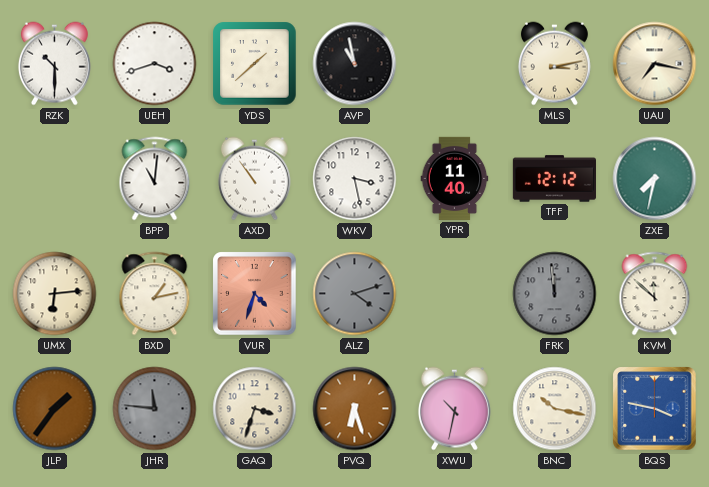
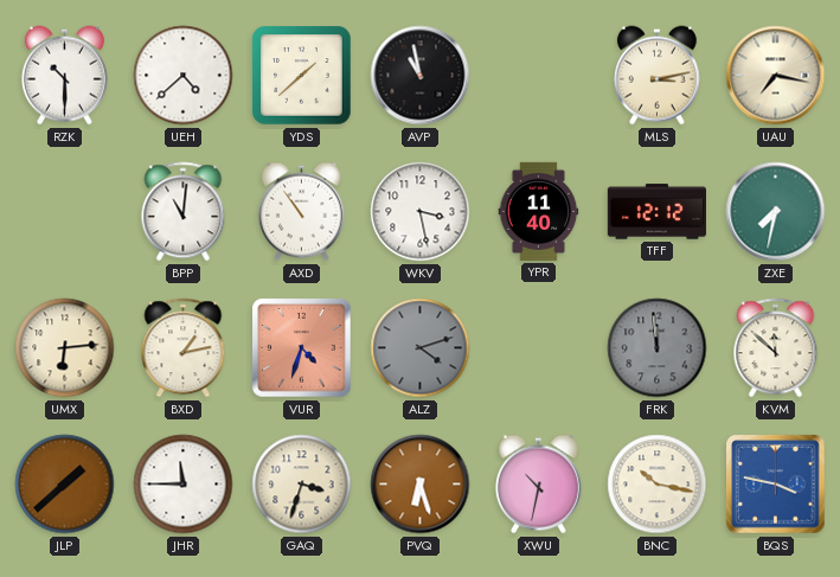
UEH: 3:42 -> 4:38 (184, 76)
JLP: 1:36 -> 1:38 (65, 485)
JHR: 11:46 -> 11:45 (184, 485)
JHR dial: grey -> white (184, 485)
